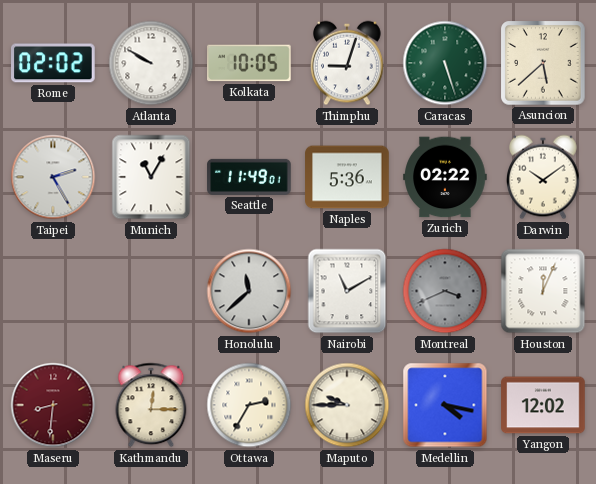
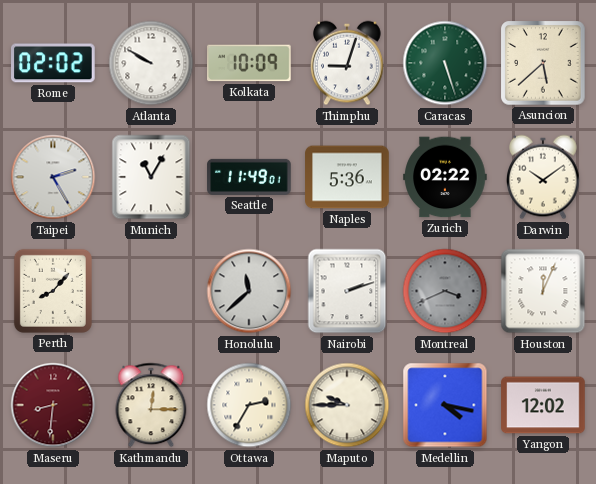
Kolkata: 10:05 -> 10:09 (250, 63)
Perth: none -> 8:07 (53, 291)
Nairobi: 11:10 -> 2:12 (347, 291)
